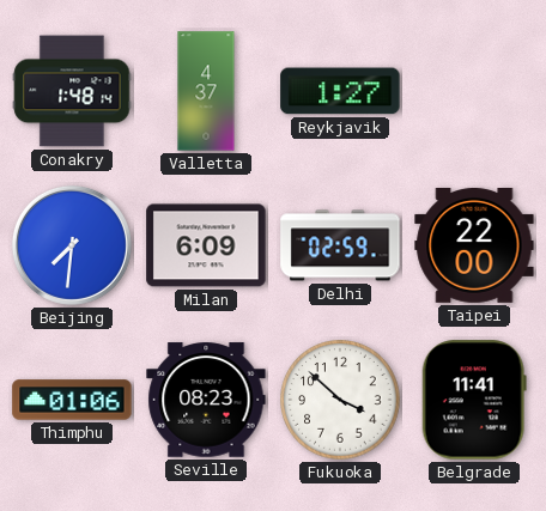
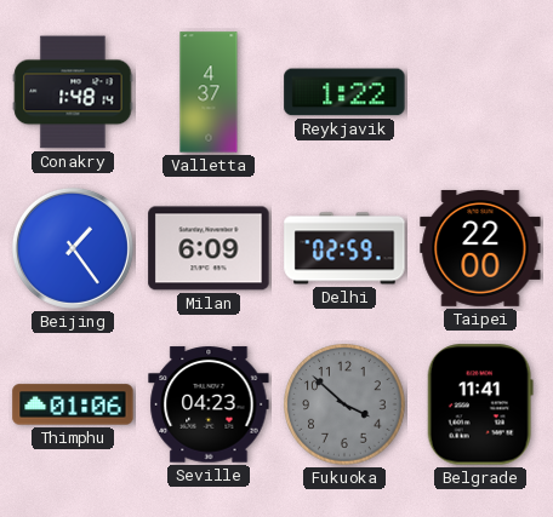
Reykjavik: 1:27 -> 1:22 (344, 92)
Beijing: 7:31 -> 1:24 (73, 248)
Seville: 08:23 -> 04:23 (209, 404)
Fukuoka dial: white -> grey (344, 404)
